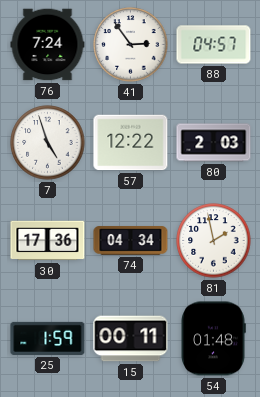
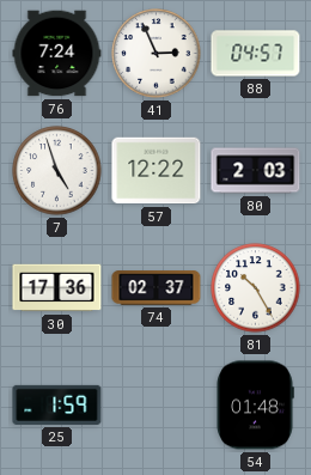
41: 2:54 -> 2:56 (157, 54)
74: 04:34 -> 02:37 (157, 288)
81: 1:58 -> 10:25 (256, 288)
15: 00:11 -> none (131, 339)
